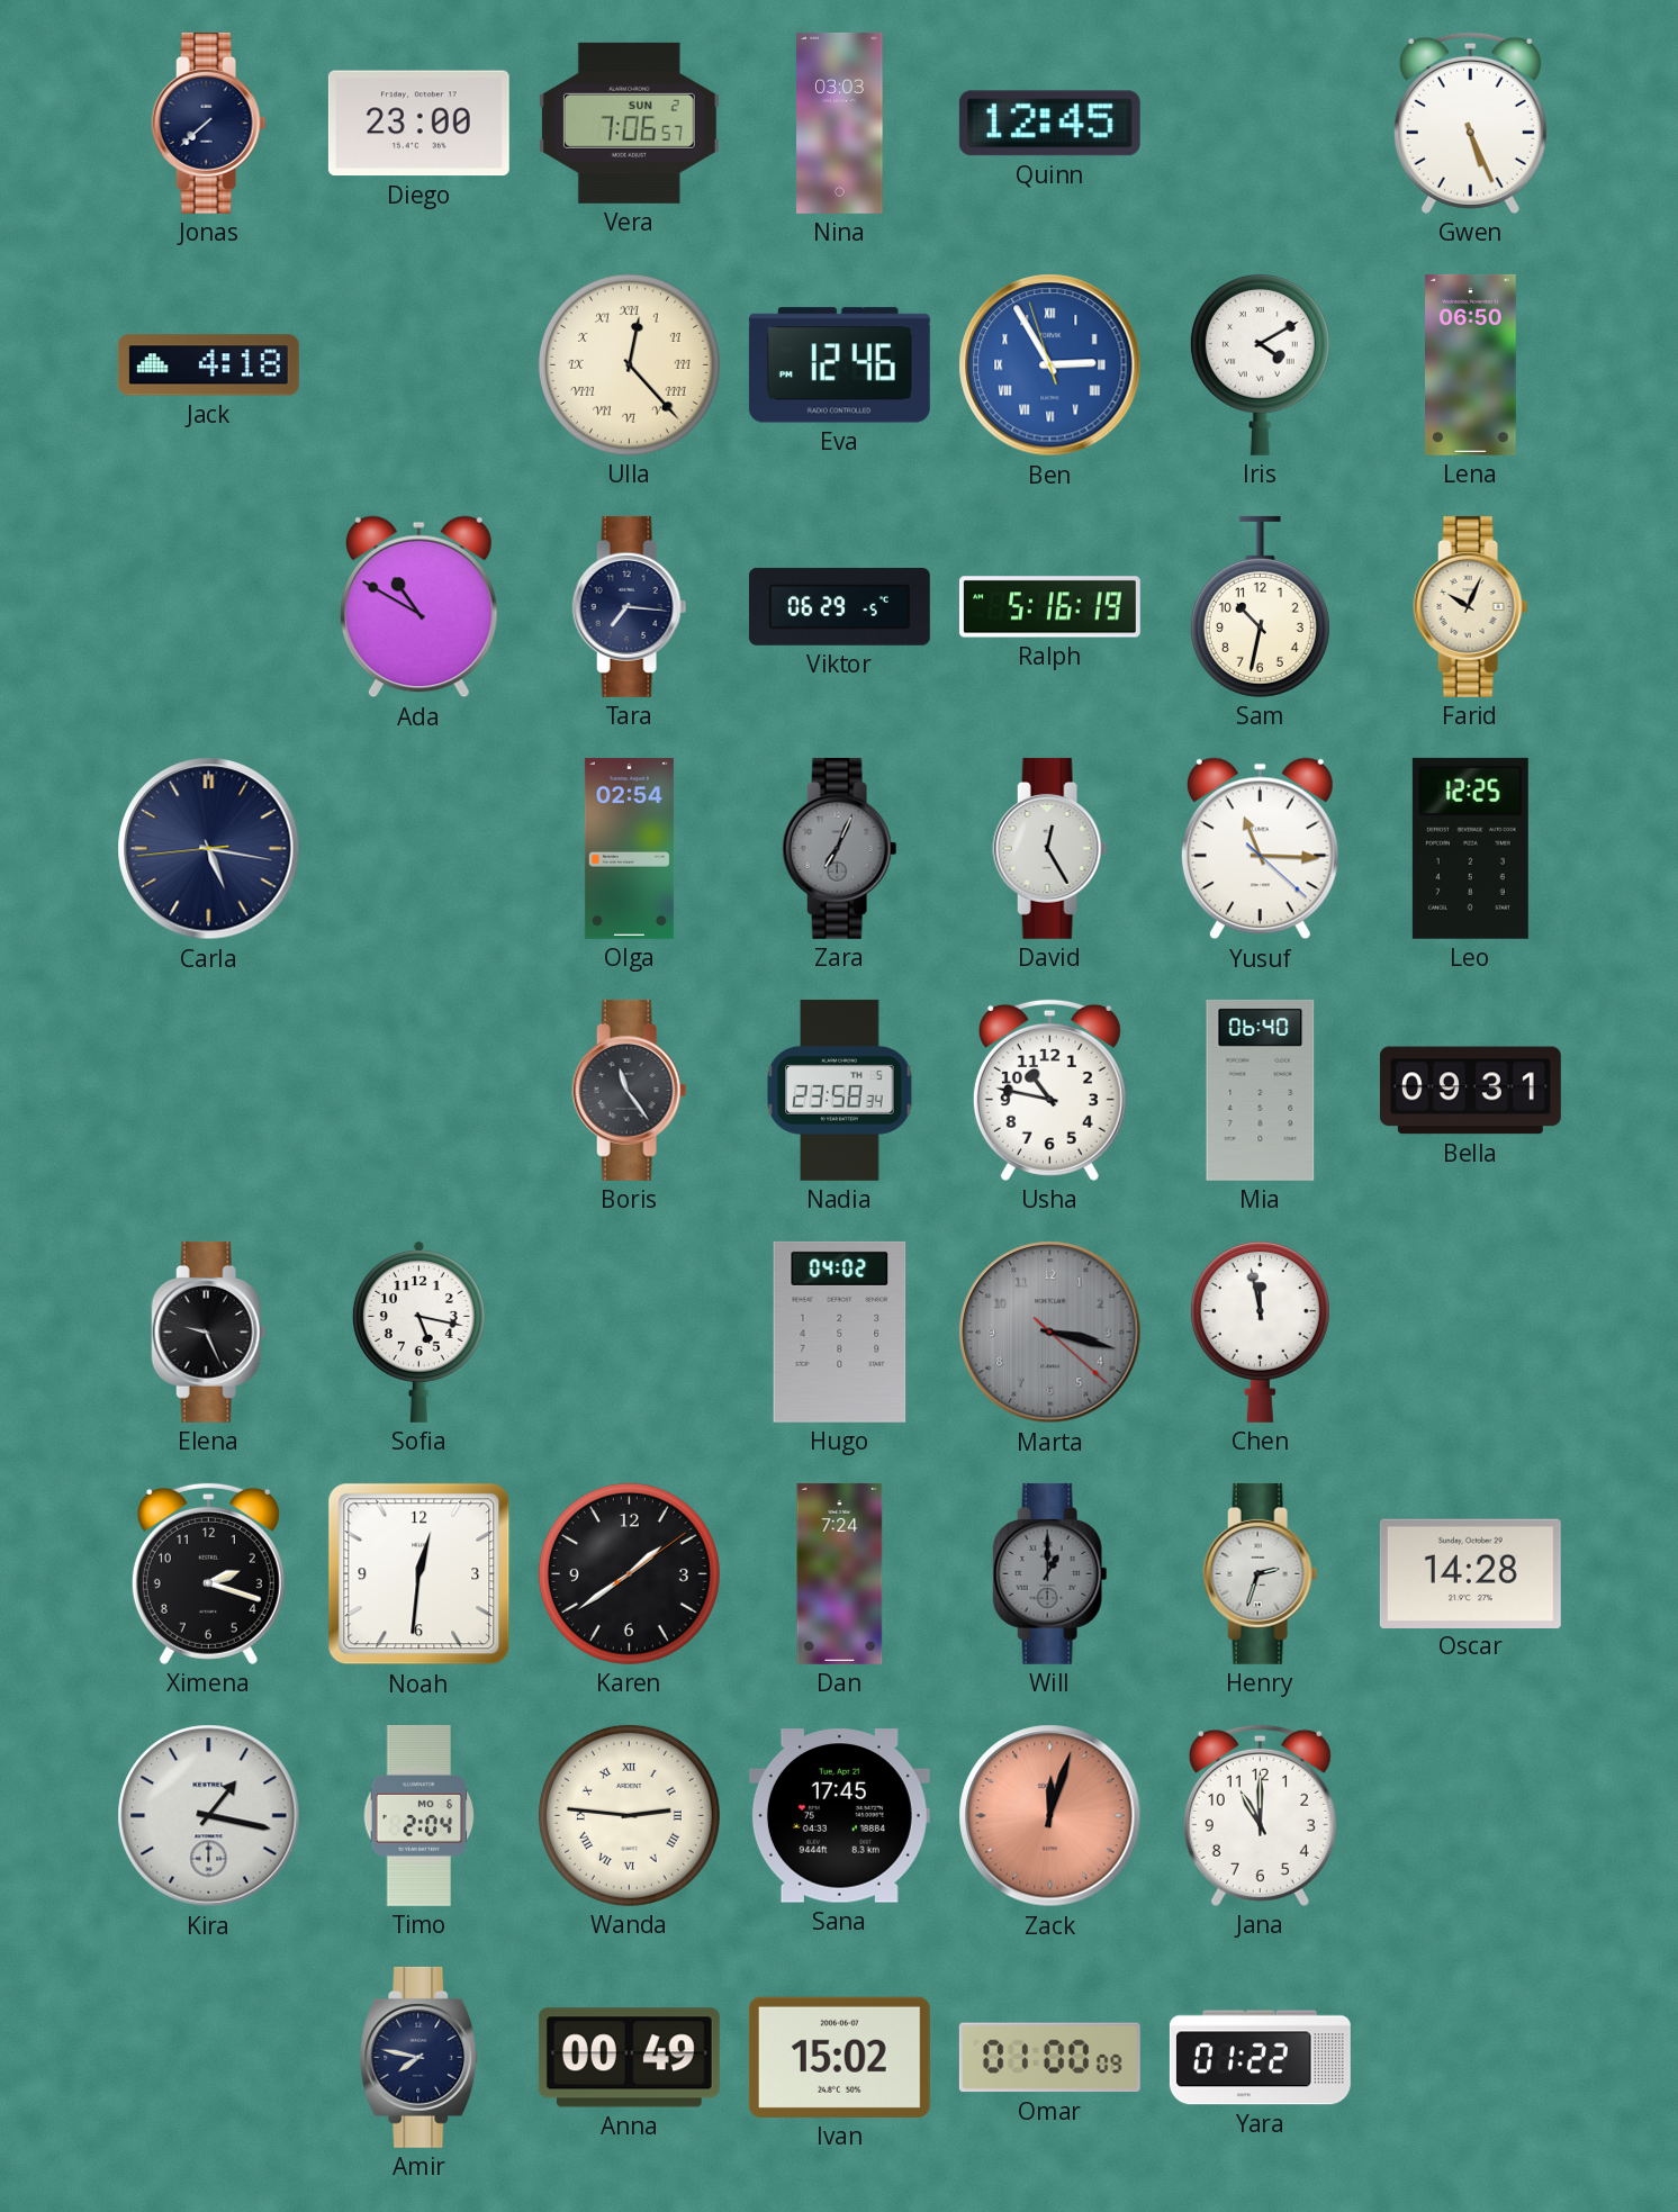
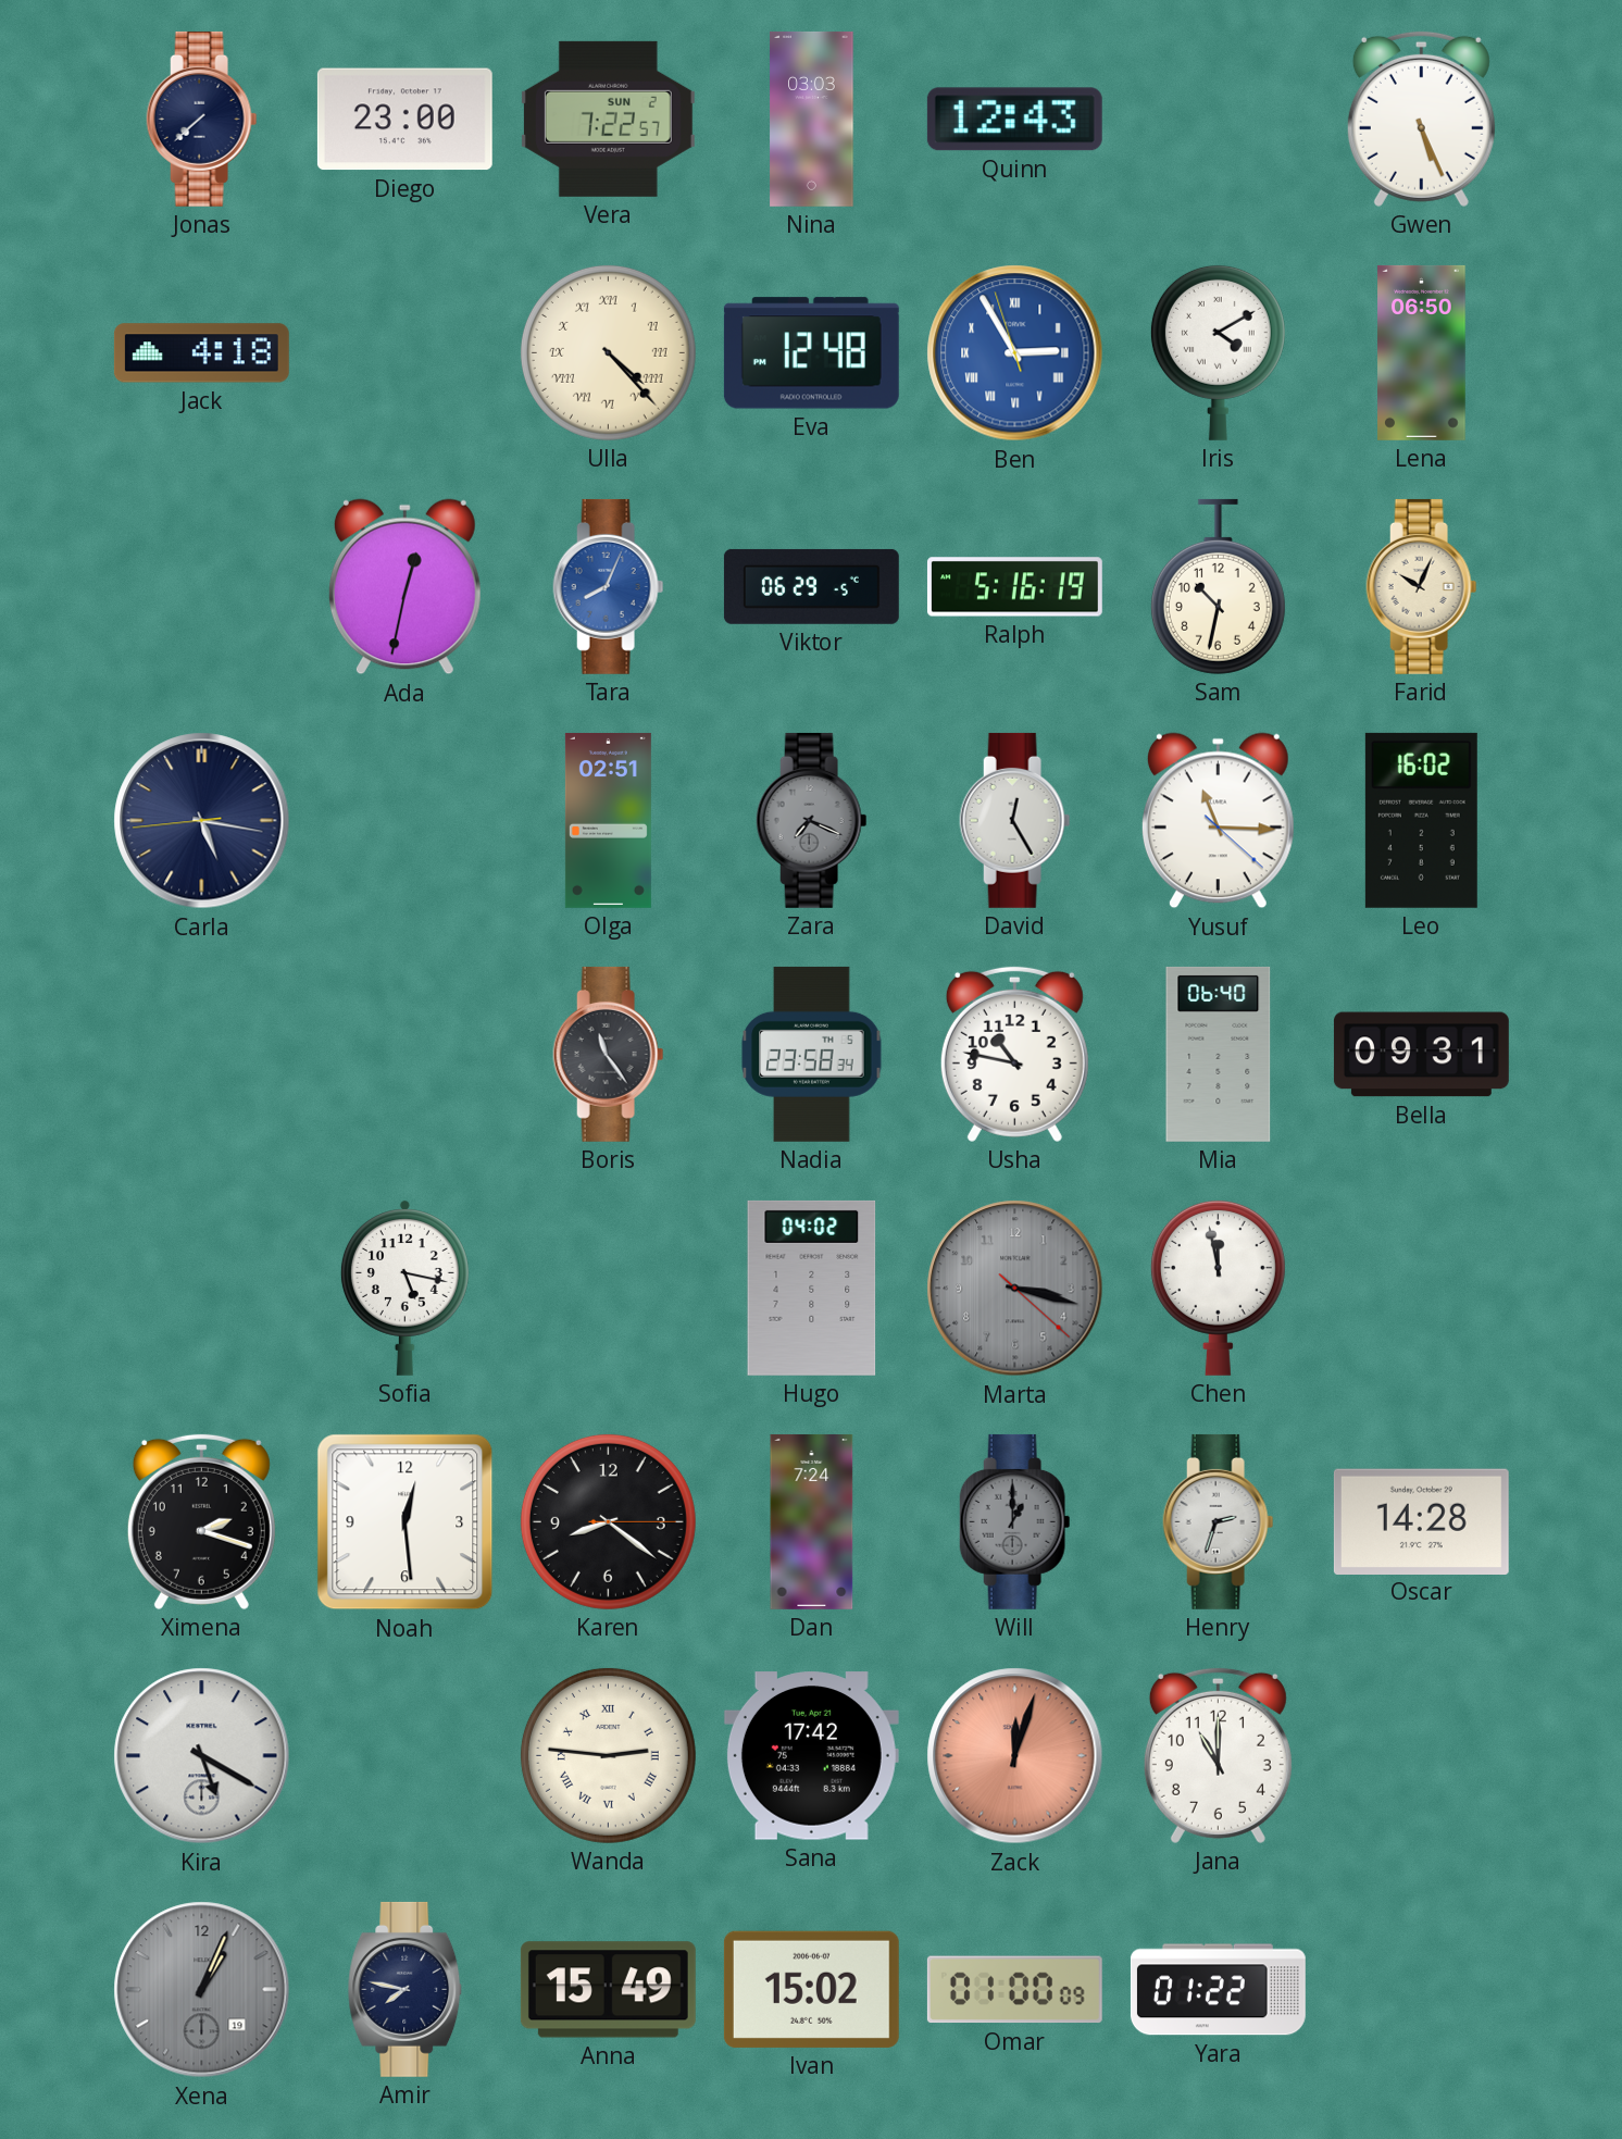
Vera: 7:06 -> 7:22 (608, 119)
Quinn: 12:45 -> 12:43 (1014, 120)
Ulla: 12:23 -> 4:23 (608, 352)
Eva: 12:46 -> 12:48 (811, 353)
Ada: 10:50 -> 12:32 (404, 587)
Tara: 7:16 -> 8:04 (609, 586)
Tara dial: navy -> blue (609, 586)
Olga: 02:54 -> 02:51 (608, 820)
Zara: 7:04 -> 7:19 (812, 820)
Leo: 12:25 -> 16:02 (1421, 820)
Elena: 9:26 -> none (209, 1331)
Noah: 12:31 -> 12:29 (405, 1522)
Karen: 1:39 -> 8:21 (608, 1521)
Kira: 1:17 -> 5:20 (202, 1756)
Timo: 2:04 -> none (419, 1815)
Sana: 17:45 -> 17:42 (811, 1756)
Xena: none -> 1:04 (202, 1990)
Anna: 00:49 -> 15:49 (608, 1990)
